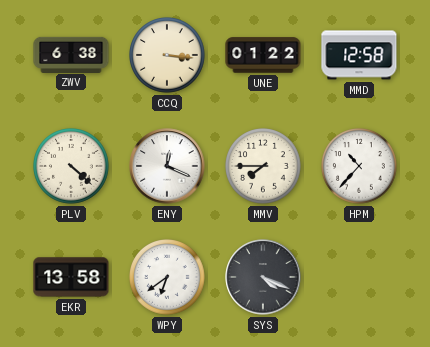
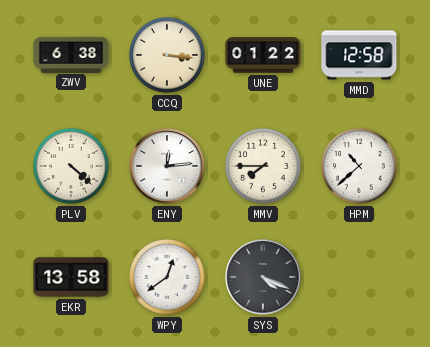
ENY: 12:19 -> 12:14 (167, 166)
HPM: 10:37 -> 10:38 (360, 167)
WPY: 6:39 -> 12:39 (168, 278)
